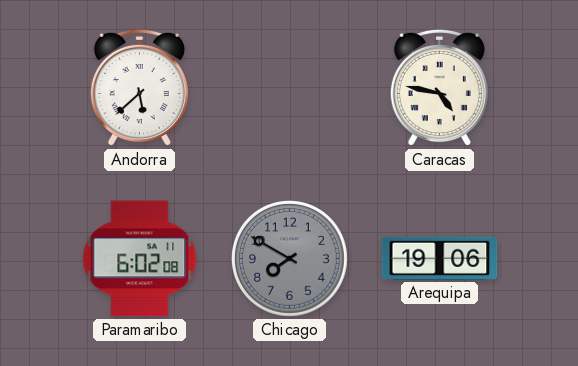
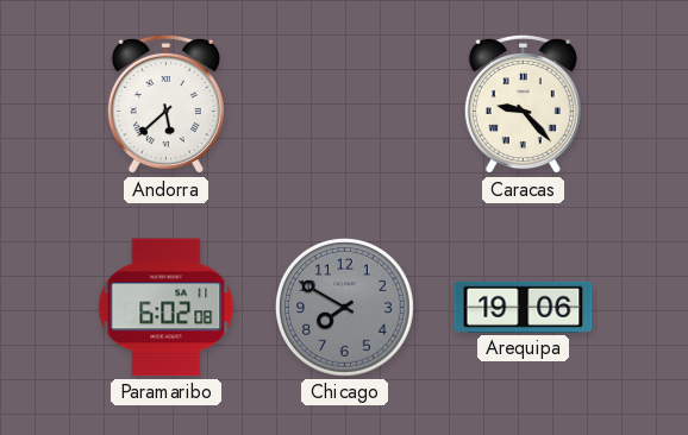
Caracas: 4:47 -> 9:23 (523, 105)
